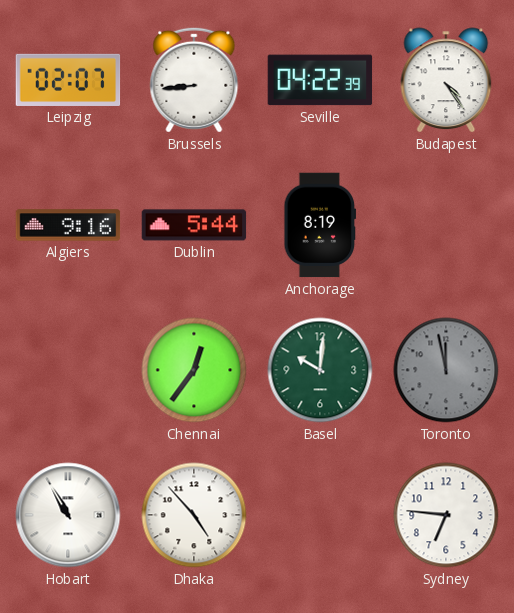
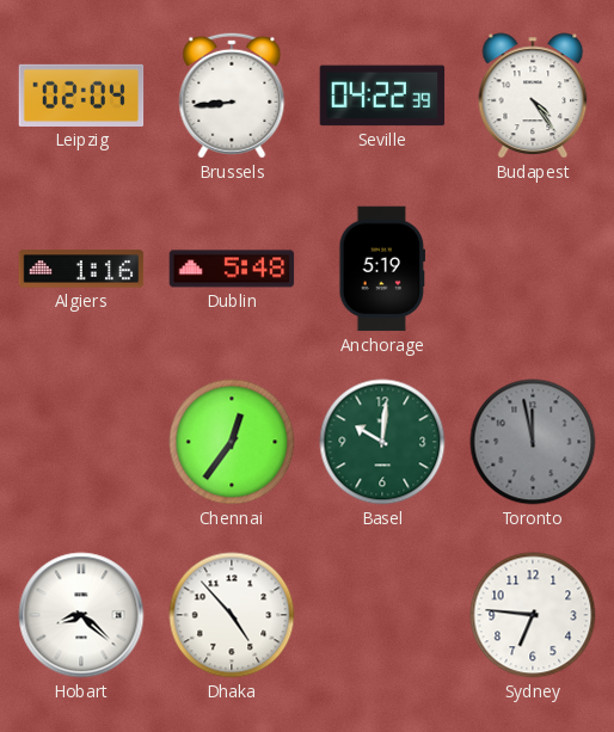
Leipzig: 02:07 -> 02:04 (81, 96)
Algiers: 9:16 -> 1:16 (81, 269)
Dublin: 5:44 -> 5:48 (232, 269)
Anchorage: 8:19 -> 5:19 (382, 269)
Hobart: 10:55 -> 8:22 (81, 615)
